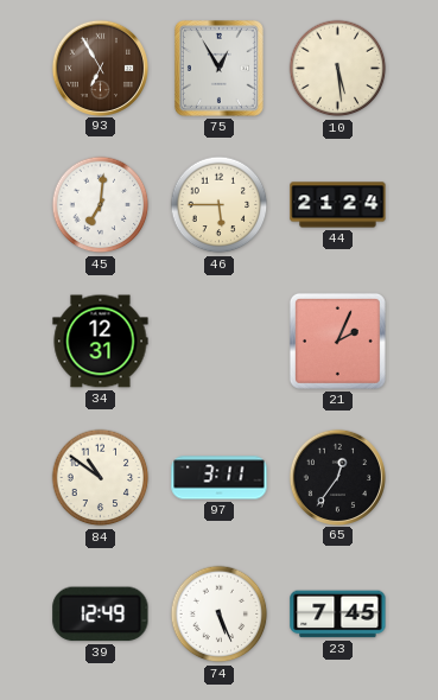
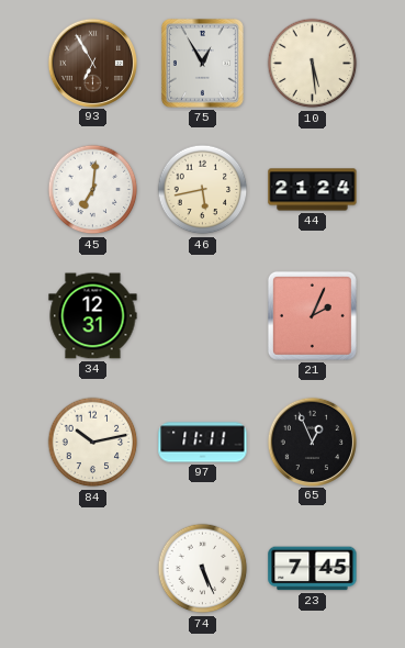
46: 5:45 -> 5:43 (203, 190)
84: 10:51 -> 10:13 (93, 443)
97: 3:11 -> 11:11 (203, 443)
65: 12:36 -> 12:56 (312, 442)
39: 12:49 -> none (101, 615)
